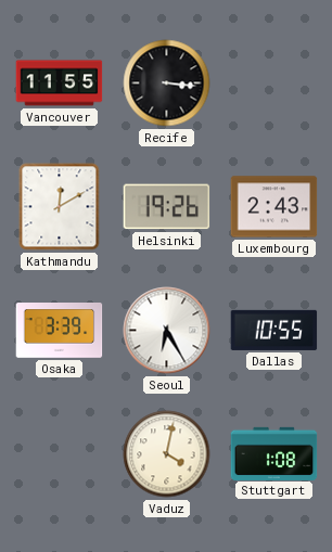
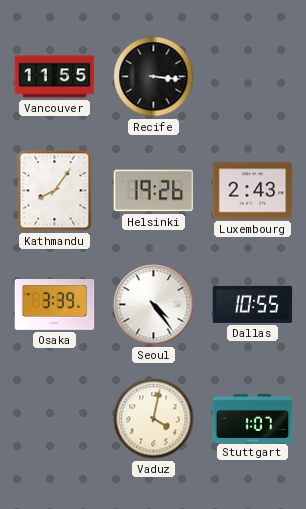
Kathmandu: 12:10 -> 8:06 (55, 191)
Seoul: 6:25 -> 4:24 (154, 305)
Stuttgart: 1:08 -> 1:07 (253, 418)
